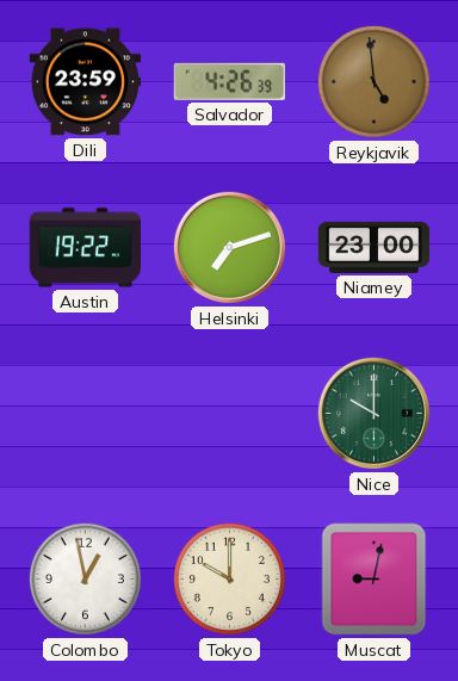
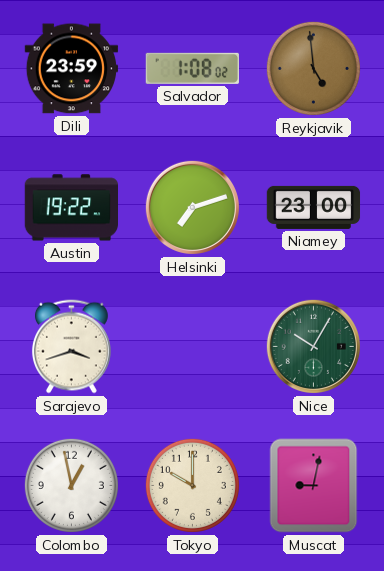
Salvador: 4:26 -> 1:08 (192, 68)
Sarajevo: none -> 3:42 (71, 347)
Nice: 10:00 -> 10:05 (313, 346)
